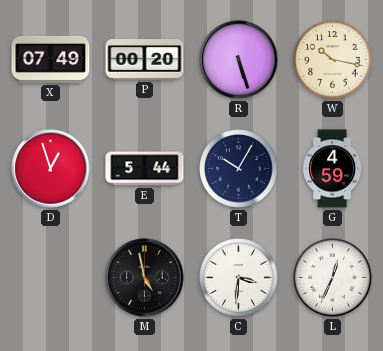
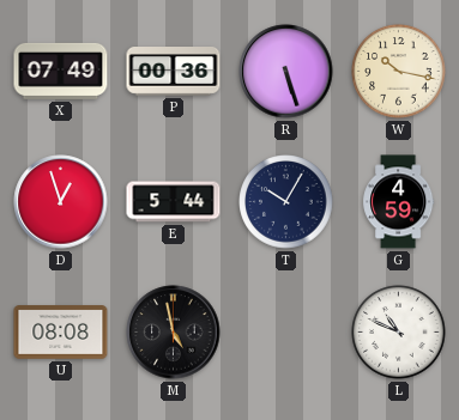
P: 00:20 -> 00:36 (174, 72)
U: none -> 08:08 (61, 333)
C: 3:31 -> none (239, 278)
L: 12:34 -> 10:49 (399, 333)
